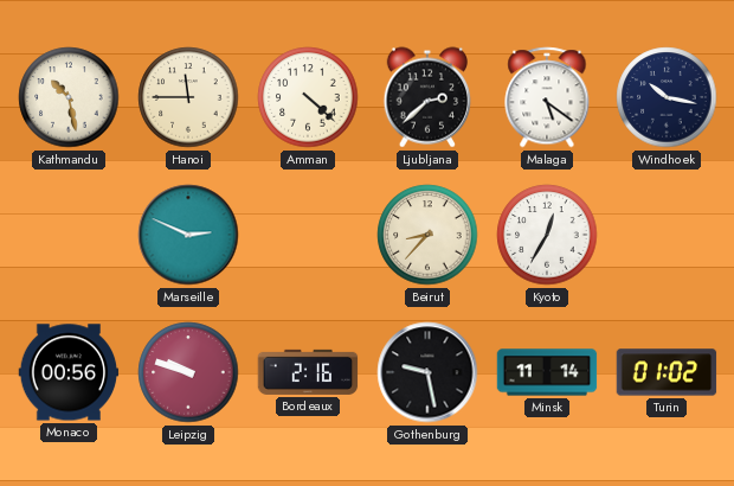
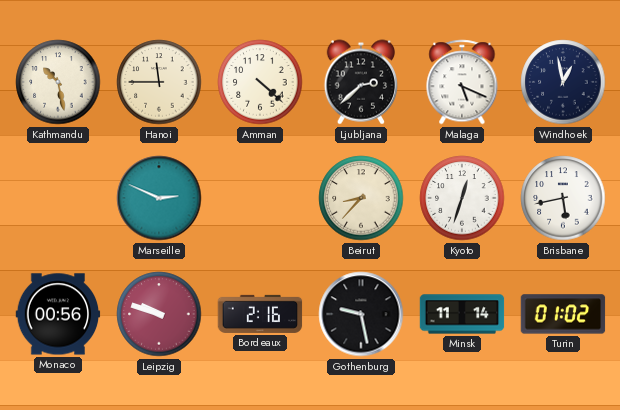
Malaga: 5:21 -> 5:19 (462, 82)
Windhoek: 10:17 -> 12:58 (563, 82)
Kyoto: 12:35 -> 12:33 (462, 198)
Brisbane: none -> 5:43 (563, 198)
